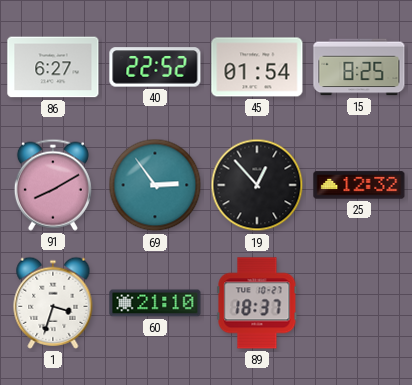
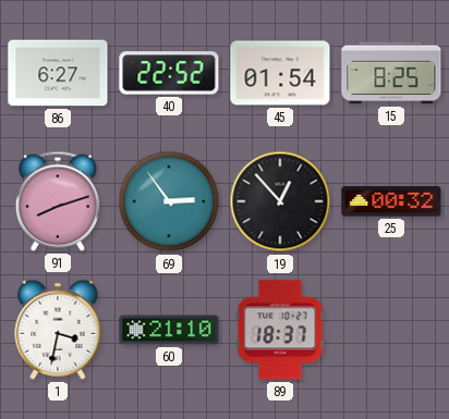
91: 8:10 -> 8:12 (58, 201)
25: 12:32 -> 00:32 (391, 201)
1: 3:33 -> 3:32 (58, 330)
